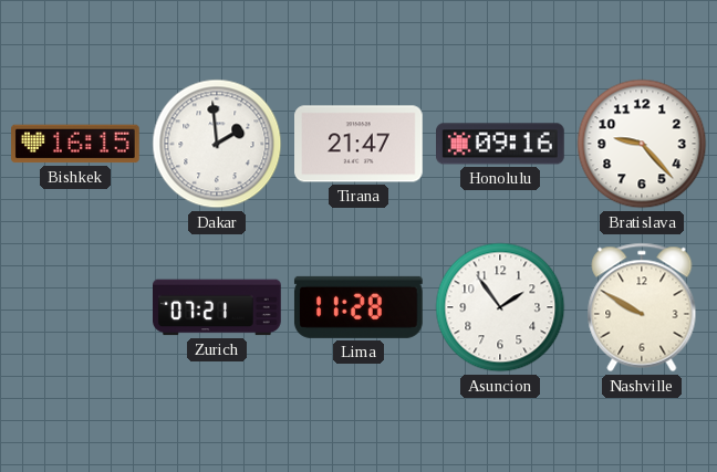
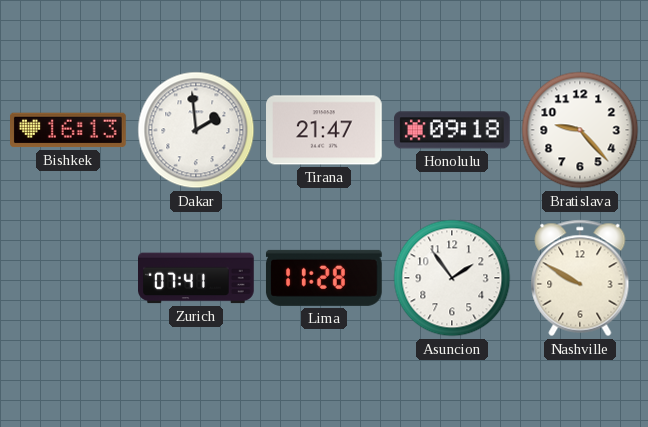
Bishkek: 16:15 -> 16:13 (69, 130)
Honolulu: 09:16 -> 09:18 (453, 130)
Zurich: 07:21 -> 07:41 (197, 278)
